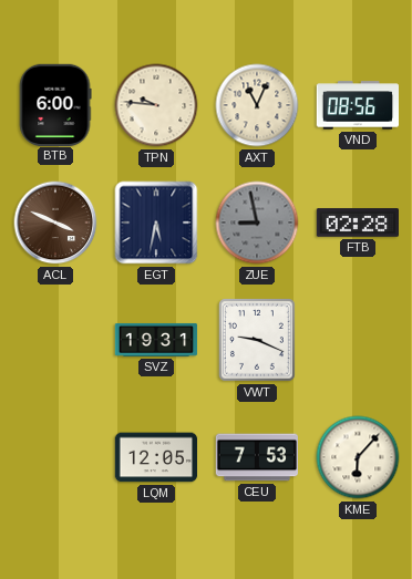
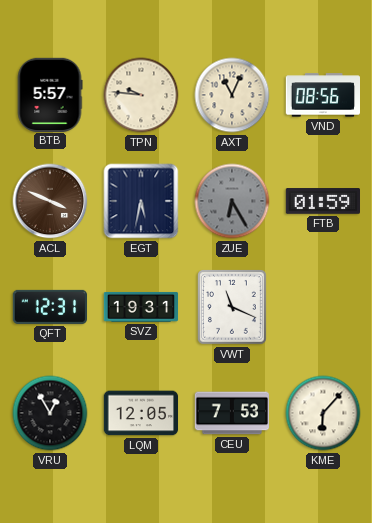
BTB: 6:00 -> 5:57 (50, 94)
ZUE: 8:58 -> 6:25 (232, 201)
FTB: 02:28 -> 01:59 (322, 201)
QFT: none -> 12:31 (50, 307)
VWT: 9:19 -> 11:19 (233, 308)
VRU: none -> 12:55 (50, 413)
